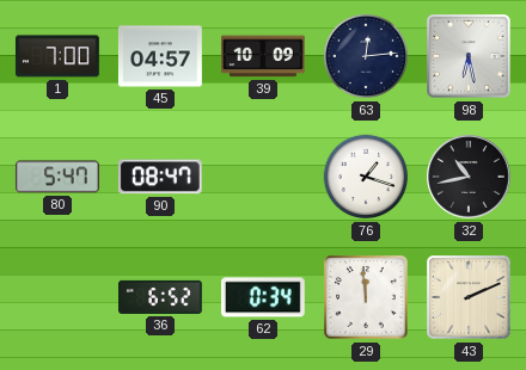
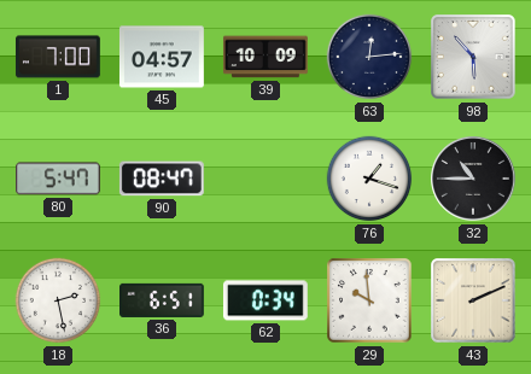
98: 6:28 -> 5:53 (473, 57)
32: 10:43 -> 10:45 (473, 179)
18: none -> 2:28 (58, 300)
36: 6:52 -> 6:51 (163, 300)
29: 11:59 -> 9:59 (369, 300)
